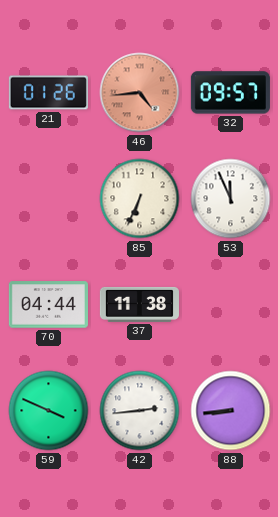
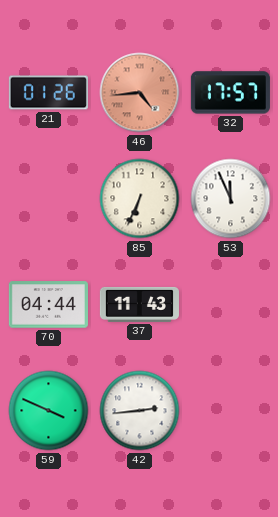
32: 09:57 -> 17:57 (230, 93)
37: 11:38 -> 11:43 (139, 304)
88: 8:44 -> none (231, 411)
